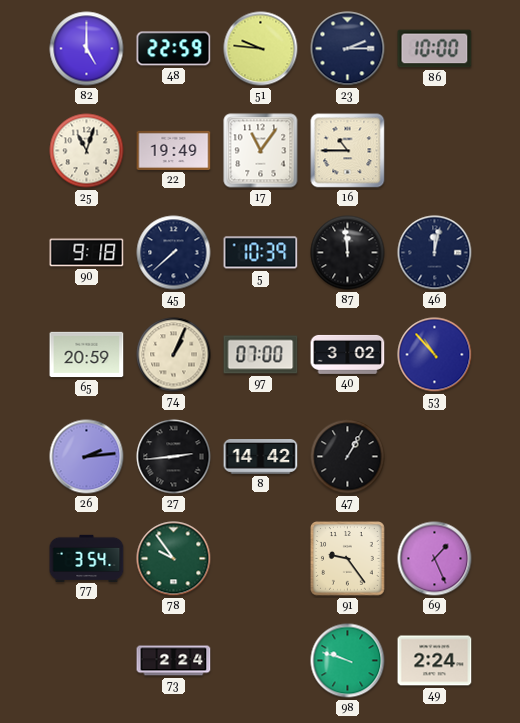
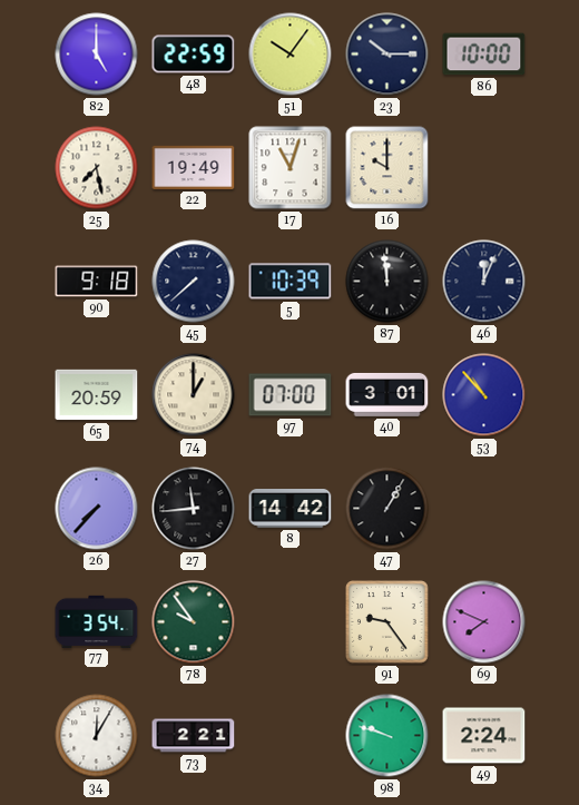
51: 9:46 -> 10:06 (291, 55)
23: 2:15 -> 10:15 (387, 55)
25: 11:03 -> 7:28 (97, 168)
17: 11:06 -> 11:03 (291, 168)
16: 10:45 -> 10:00 (387, 168)
46: 12:02 -> 12:04 (484, 282)
74: 1:04 -> 1:00 (194, 395)
40: 3:02 -> 3:01 (387, 394)
26: 2:14 -> 7:37 (97, 509)
27: 2:44 -> 11:44 (194, 509)
69: 1:26 -> 7:49 (484, 622)
34: none -> 12:05 (97, 736)
73: 2:24 -> 2:21 (194, 736)
